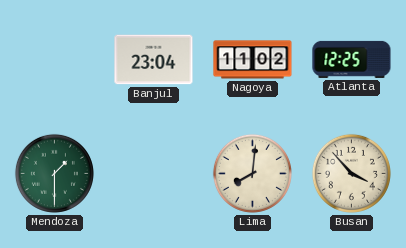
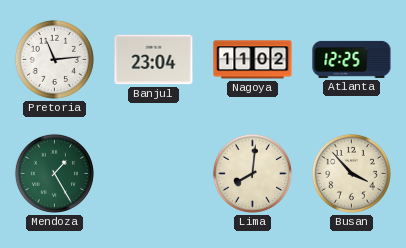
Pretoria: none -> 11:14 (54, 59)
Mendoza: 1:30 -> 1:25 (54, 173)
